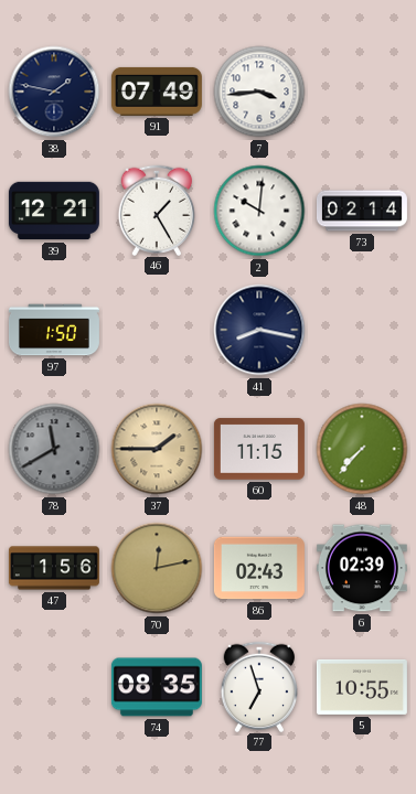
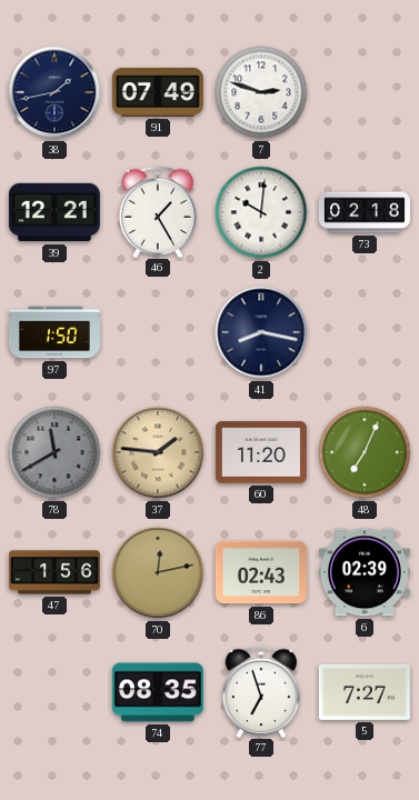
38: 1:47 -> 1:43 (54, 92)
7: 3:44 -> 2:48 (261, 92)
73: 02:14 -> 02:18 (365, 212)
37: 1:45 -> 1:46 (158, 452)
60: 11:15 -> 11:20 (261, 452)
48: 7:37 -> 7:04 (365, 452)
5: 10:55 -> 7:27 (365, 692)
